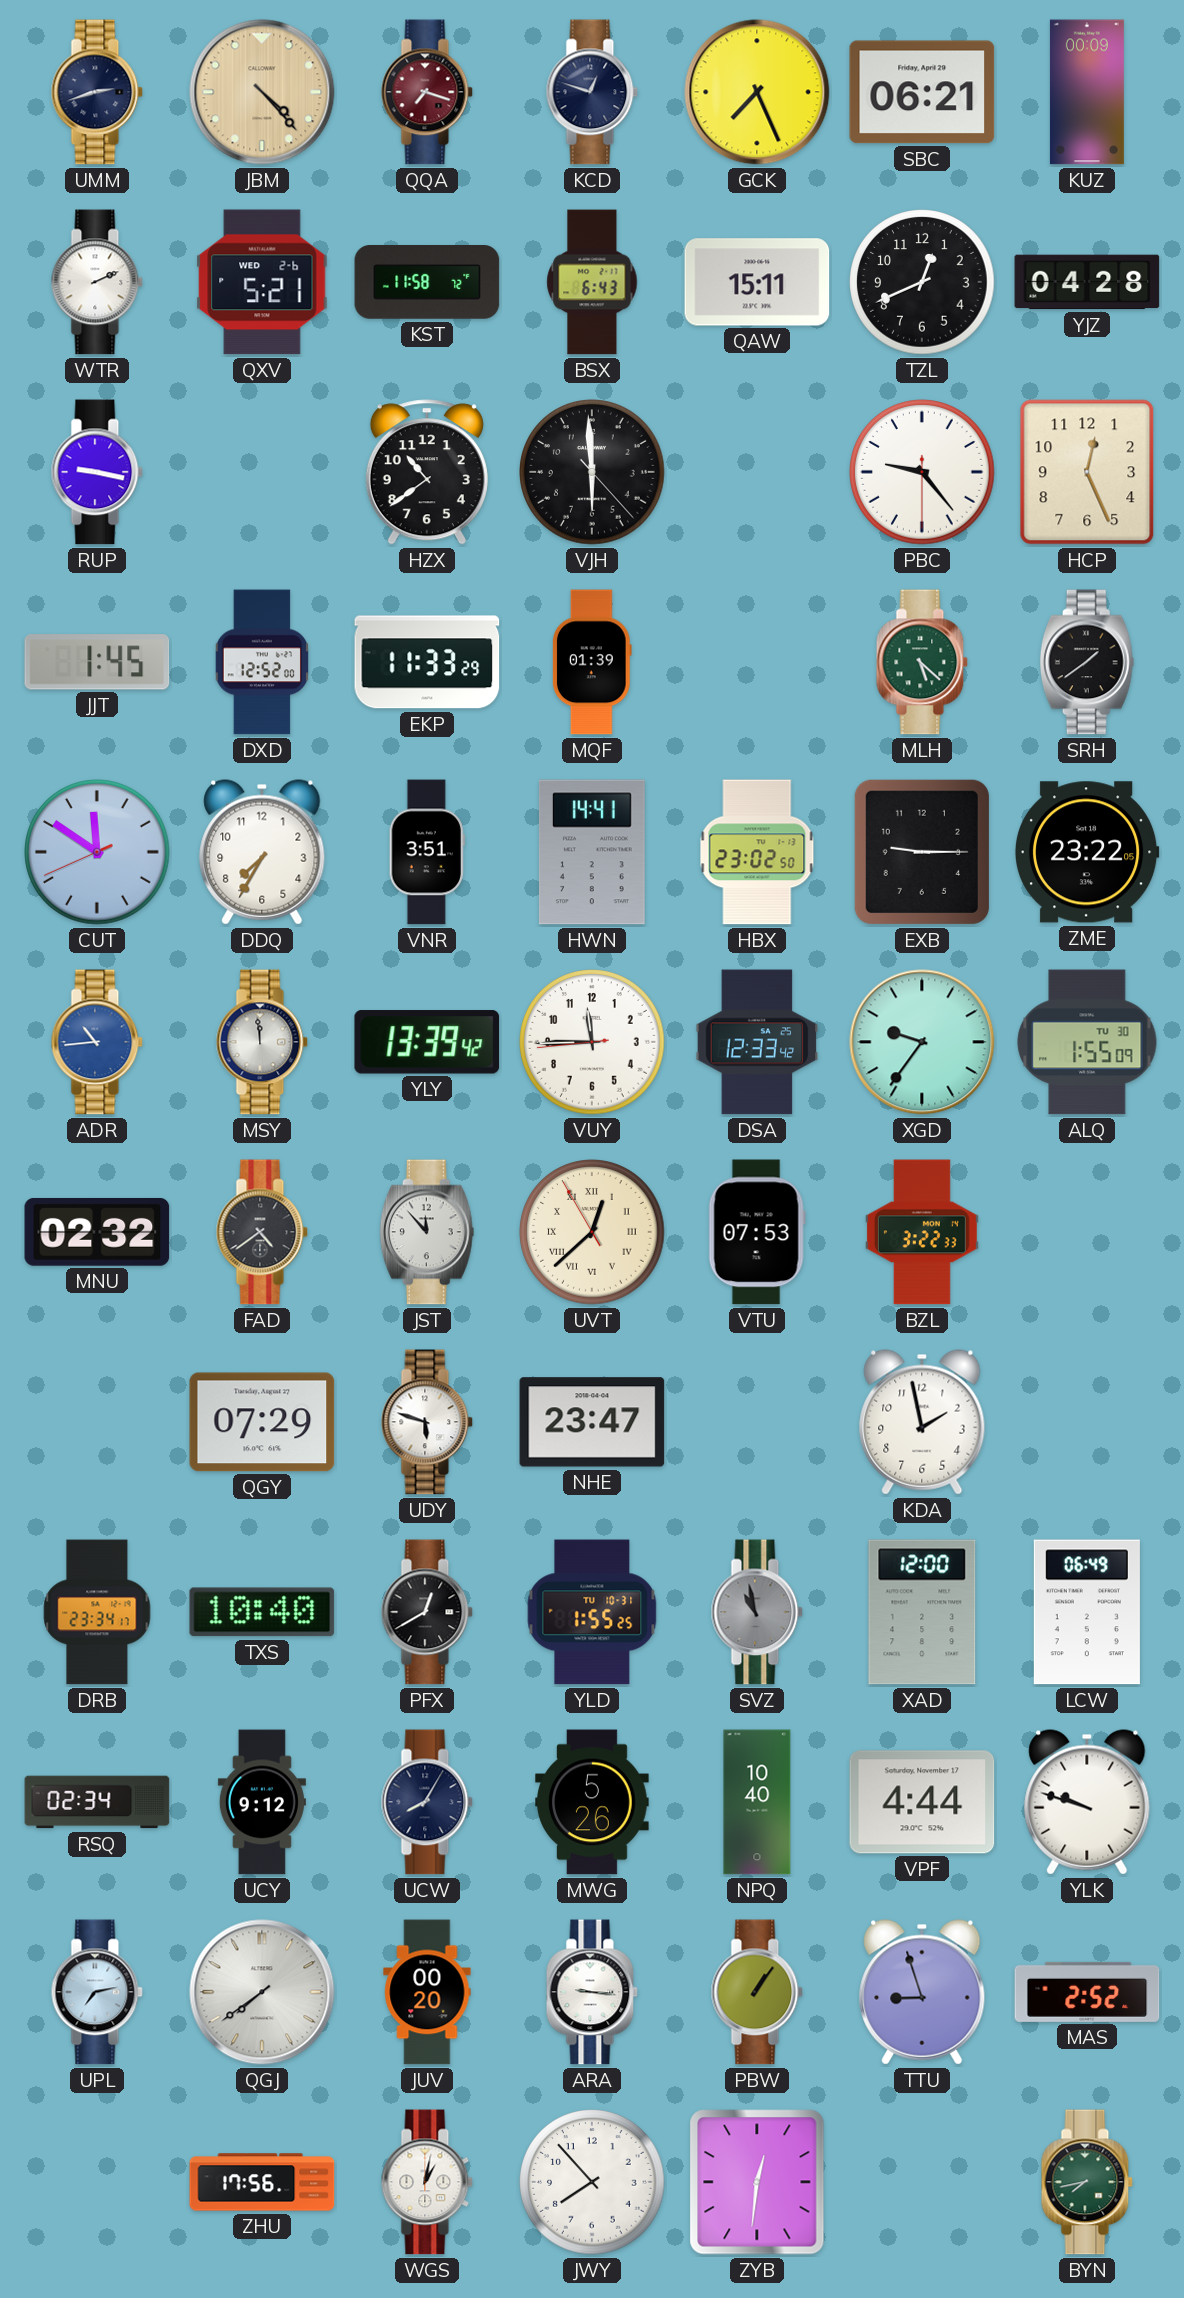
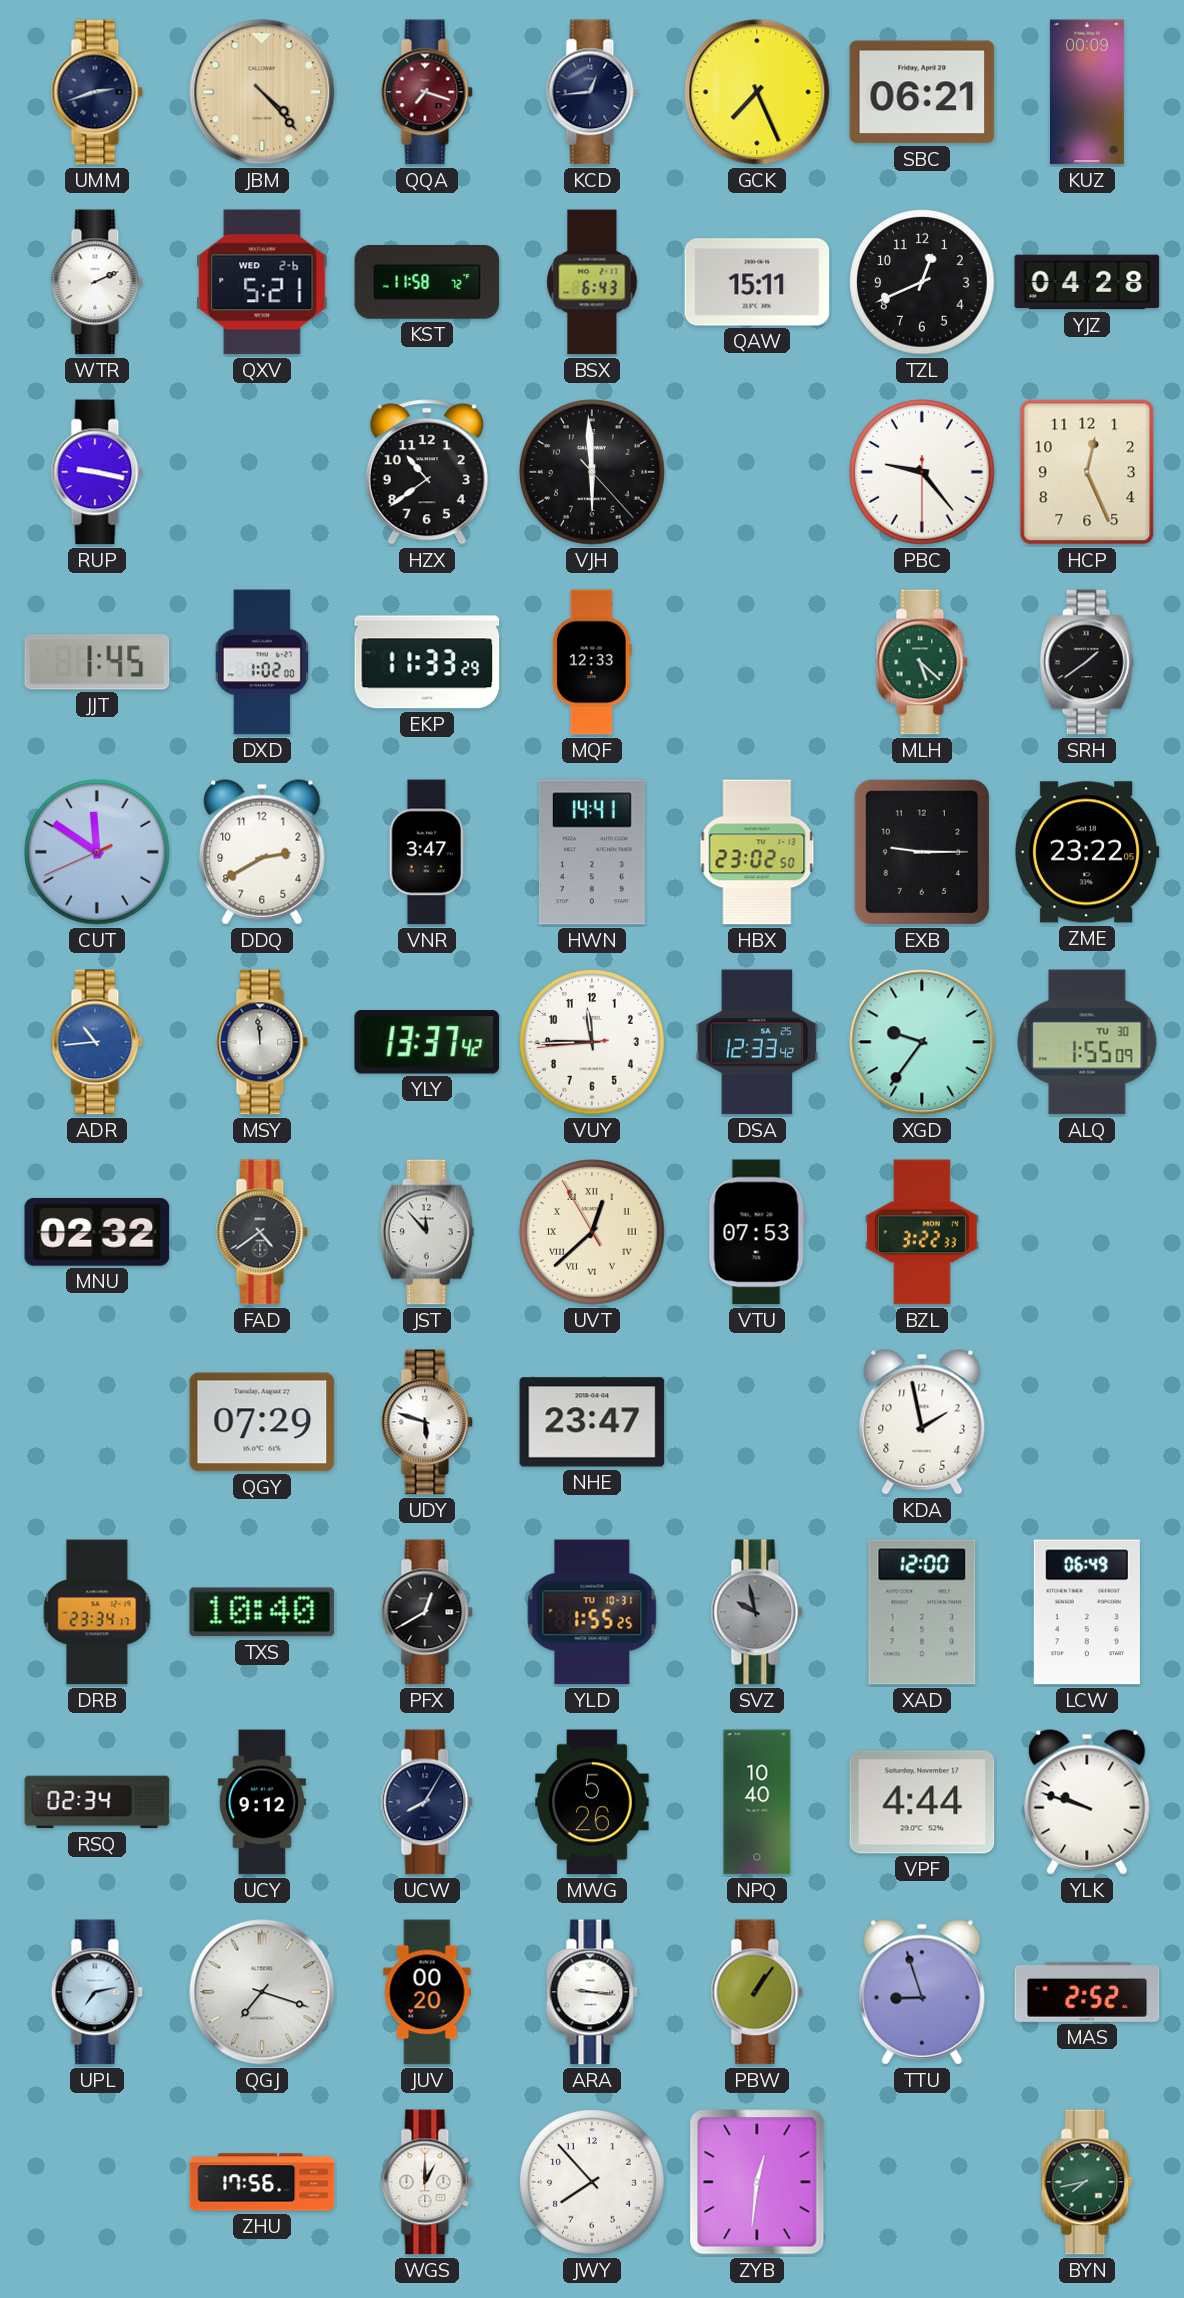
KCD: 12:48 -> 12:44 (592, 92)
DXD: 12:52 -> 1:02 (261, 662)
MQF: 01:39 -> 12:33 (592, 662)
DDQ: 7:35 -> 2:40 (262, 852)
VNR: 3:51 -> 3:47 (427, 852)
YLY: 13:39 -> 13:37 (427, 1042)
SVZ: 10:58 -> 9:58 (757, 1612)
QGJ: 7:39 -> 7:18 (262, 1992)
WGS: 1:02 -> 1:00 (427, 2182)
